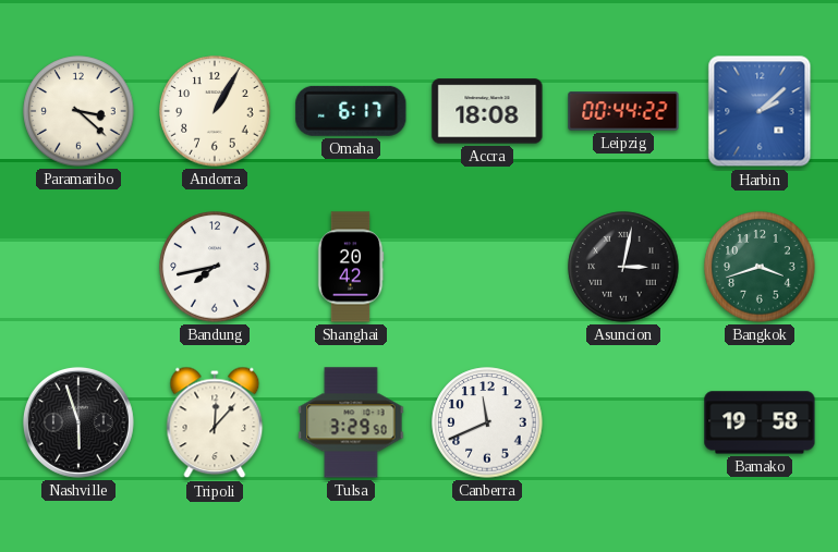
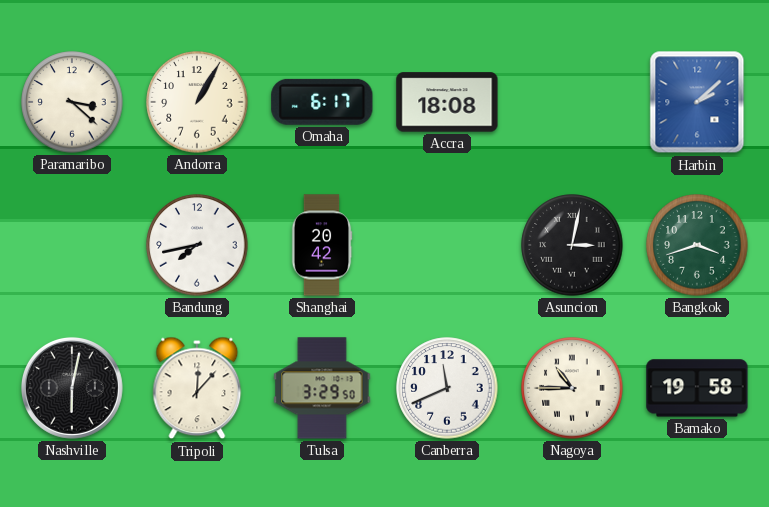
Leipzig: 00:44 -> none (623, 111)
Nashville: 5:57 -> 6:02 (72, 388)
Nagoya: none -> 10:45 (572, 388)
